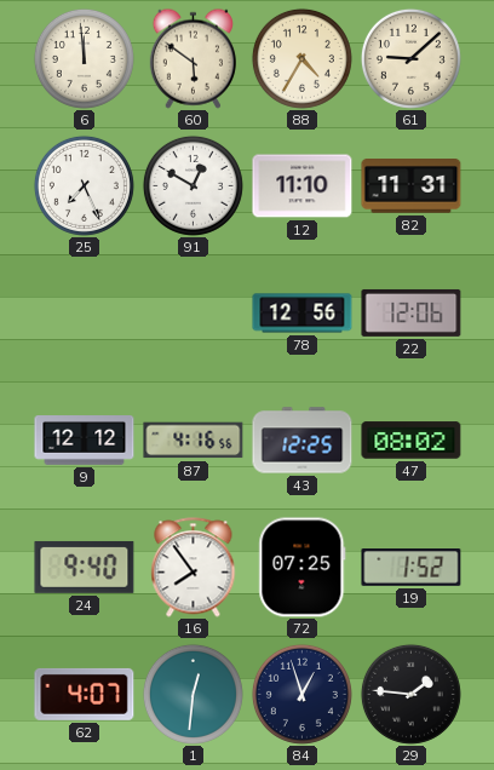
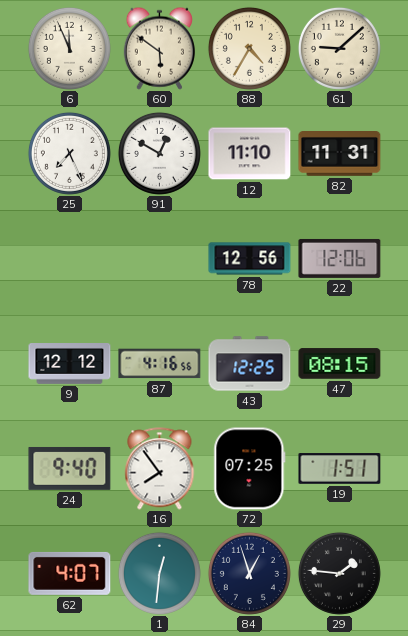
6: 11:59 -> 11:56 (69, 48)
47: 08:02 -> 08:15 (340, 364)
19: 1:52 -> 1:51 (340, 469)
